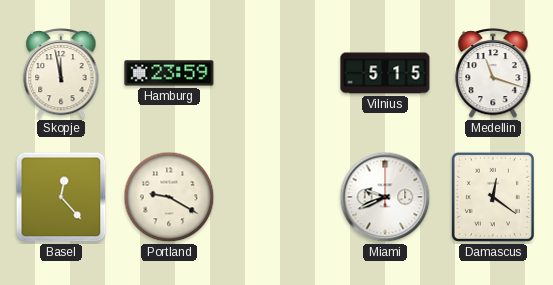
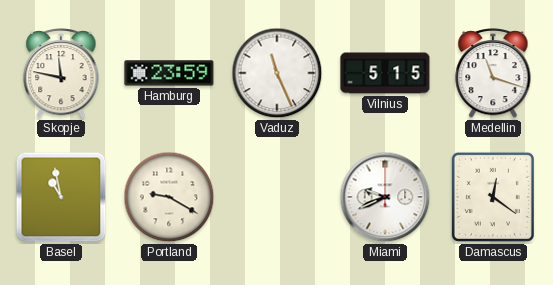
Skopje: 11:58 -> 11:47 (61, 74)
Vaduz: none -> 11:26 (277, 73)
Basel: 12:23 -> 10:58 (61, 197)
